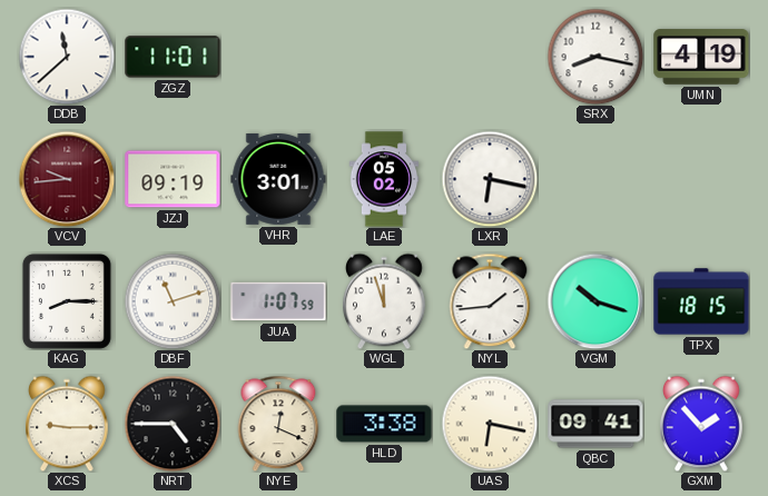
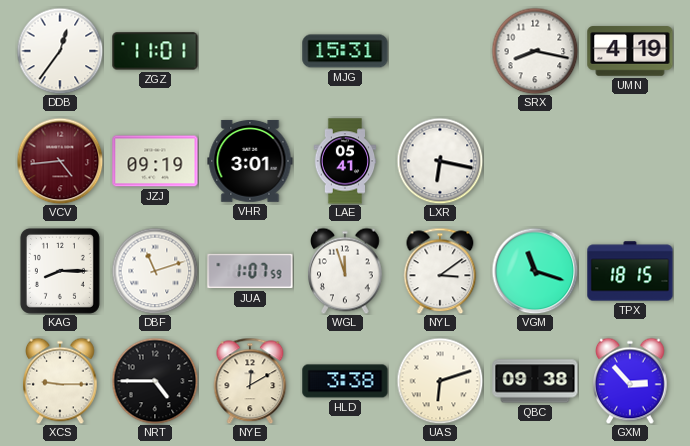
DDB: 11:38 -> 12:36 (60, 51)
MJG: none -> 15:31 (345, 51)
VCV: 9:44 -> 4:44 (60, 161)
LAE: 05:02 -> 05:41 (345, 161)
NYL: 1:44 -> 3:09 (440, 271)
VGM: 10:18 -> 11:18 (535, 271)
NYE: 12:19 -> 12:10 (250, 381)
UAS: 6:17 -> 6:12 (440, 381)
QBC: 09:41 -> 09:38 (535, 381)
GXM: 1:53 -> 2:53 (631, 381)
